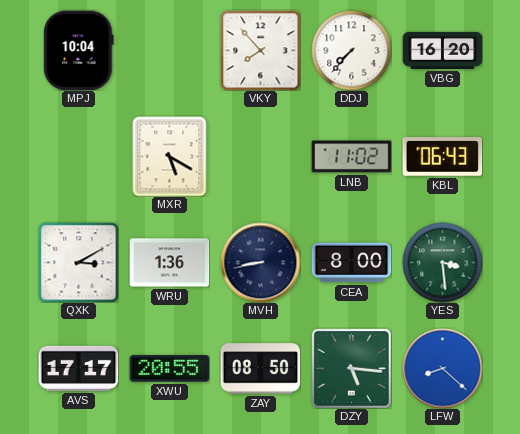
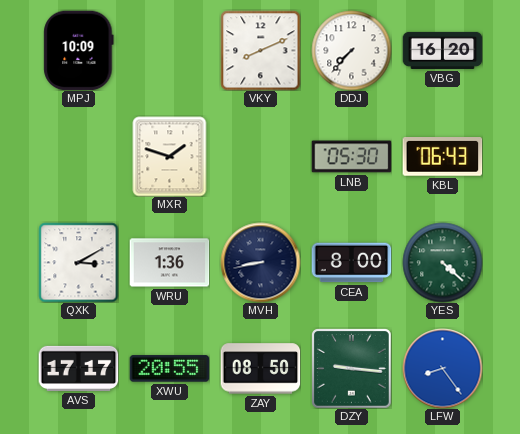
MPJ: 10:04 -> 10:09 (79, 50)
VKY: 7:53 -> 8:11 (260, 50)
MXR: 5:20 -> 1:48 (170, 156)
LNB: 11:02 -> 05:30 (351, 157)
YES: 3:29 -> 4:22 (442, 262)
DZY: 5:16 -> 9:16 (352, 369)
LFW: 8:22 -> 8:24 (442, 368)
